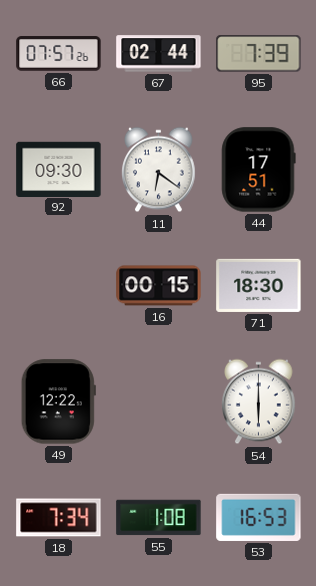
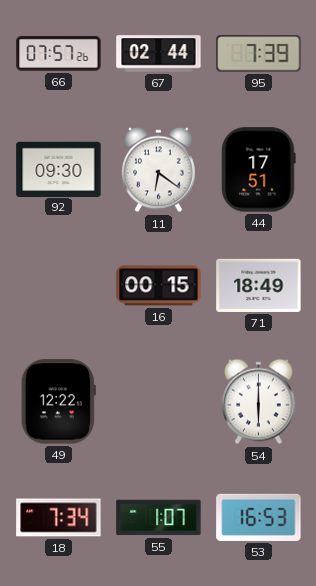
71: 18:30 -> 18:49 (259, 285)
55: 1:08 -> 1:07 (159, 518)
